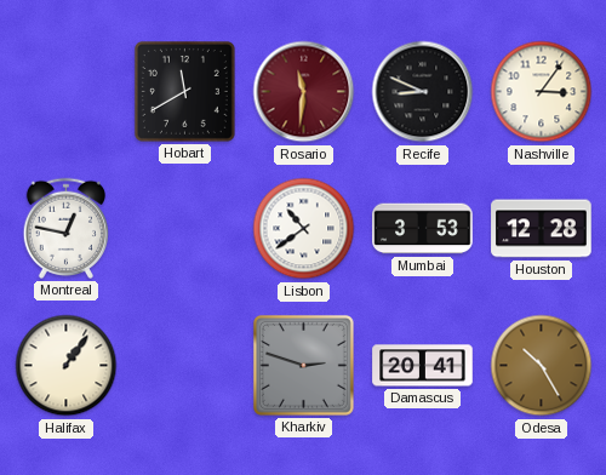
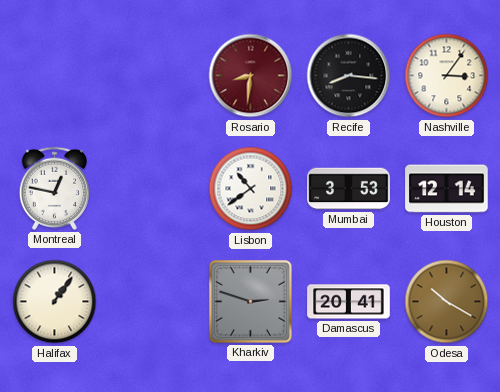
Hobart: 11:40 -> none (184, 91)
Rosario: 11:31 -> 8:31 (251, 76)
Recife: 8:49 -> 8:16 (349, 76)
Houston: 12:28 -> 12:14 (447, 189)
Odesa: 10:25 -> 10:20 (447, 302)
